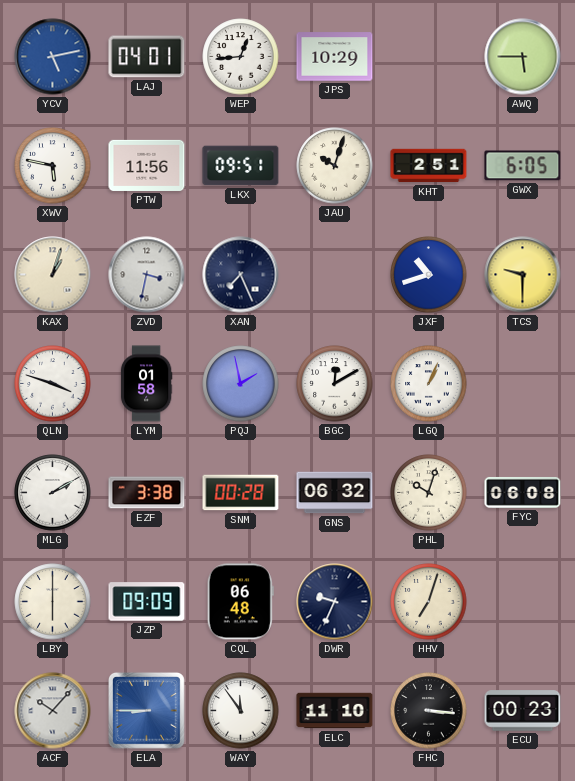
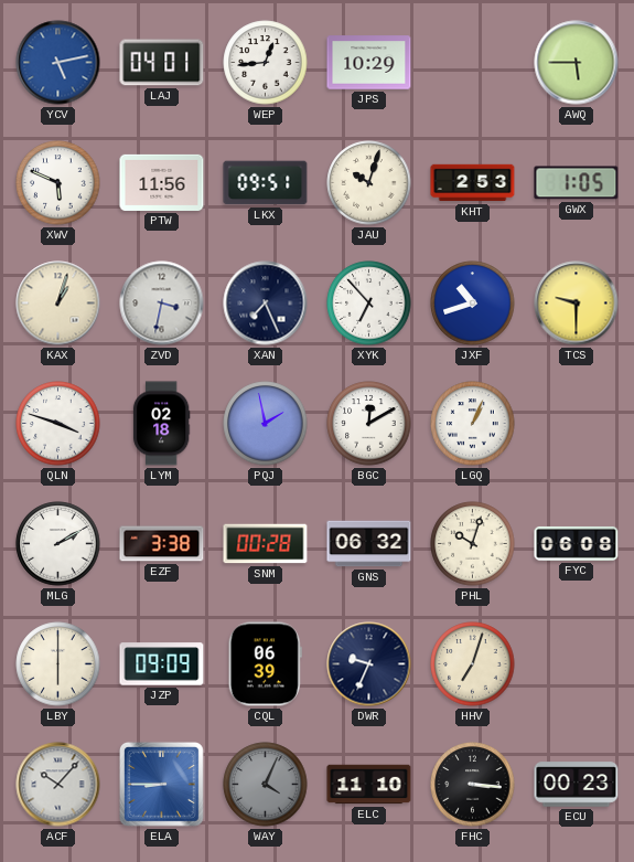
XWV: 5:47 -> 5:49 (58, 183)
KHT: 2:51 -> 2:53 (473, 183)
GWX: 6:05 -> 1:05 (577, 183)
XYK: none -> 6:53 (369, 304)
LYM: 01:58 -> 02:18 (161, 424)
CQL: 06:48 -> 06:39 (265, 664)
WAY: 11:54 -> 4:04 (266, 785)
WAY dial: white -> grey (266, 785)
